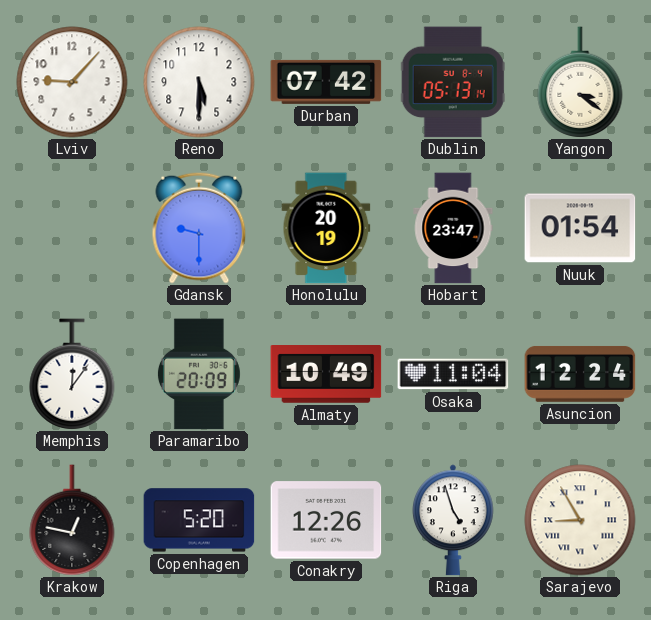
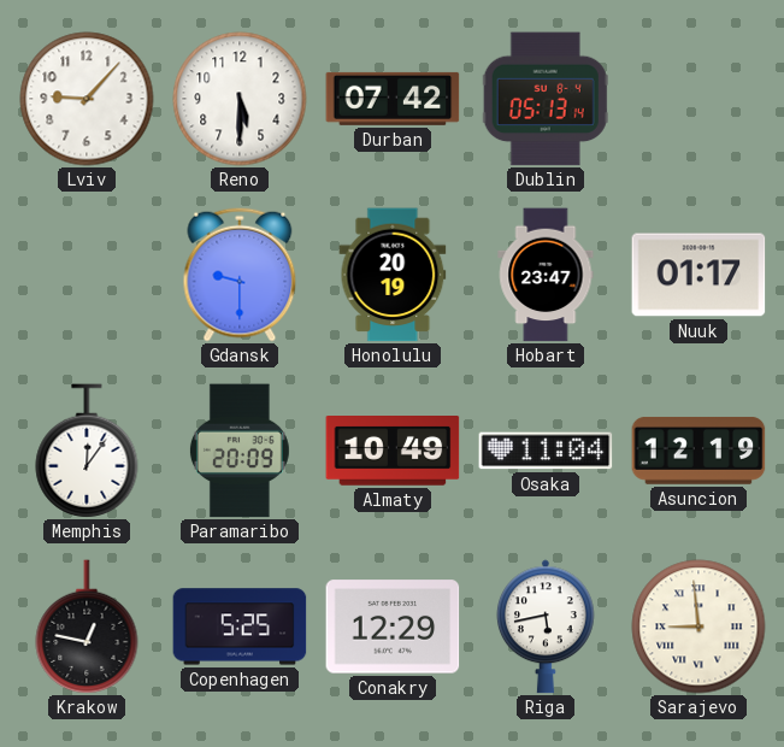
Yangon: 3:21 -> none (580, 82)
Nuuk: 01:54 -> 01:17 (698, 275)
Asuncion: 12:24 -> 12:19 (698, 451)
Copenhagen: 5:20 -> 5:25 (240, 627)
Conakry: 12:26 -> 12:29 (393, 627)
Riga: 4:57 -> 5:43 (546, 627)
Sarajevo: 8:55 -> 8:59 (698, 627)
